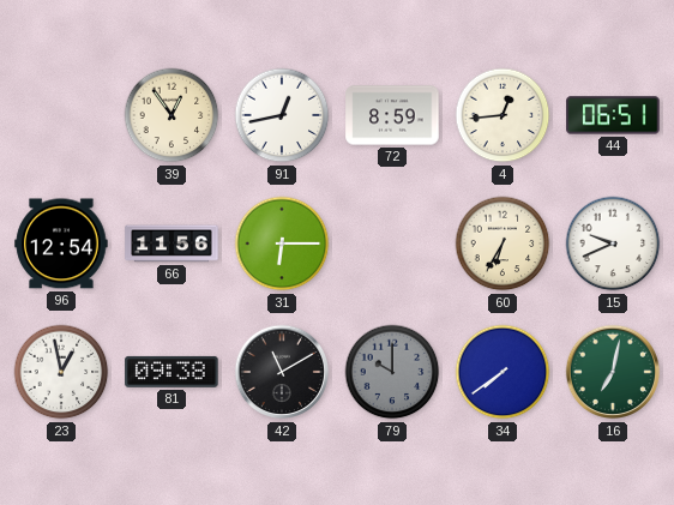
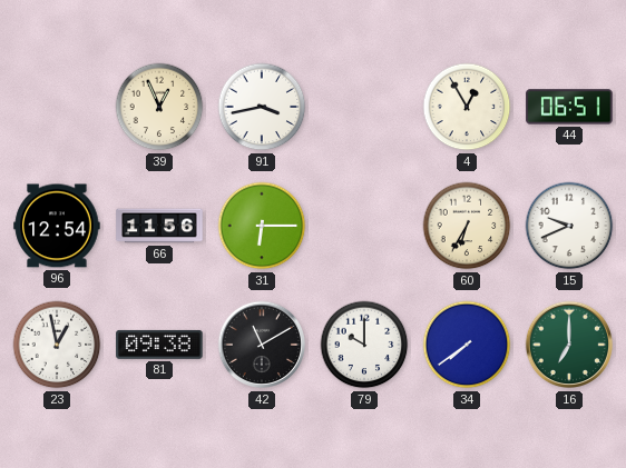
39: 12:54 -> 12:56 (159, 107)
91: 12:43 -> 3:43 (262, 107)
72: 8:59 -> none (392, 115)
4: 12:44 -> 12:55 (467, 107)
79 dial: grey -> white (364, 345)
16: 7:02 -> 7:00 (569, 345)
